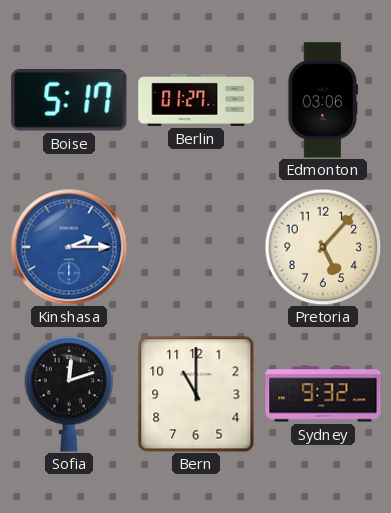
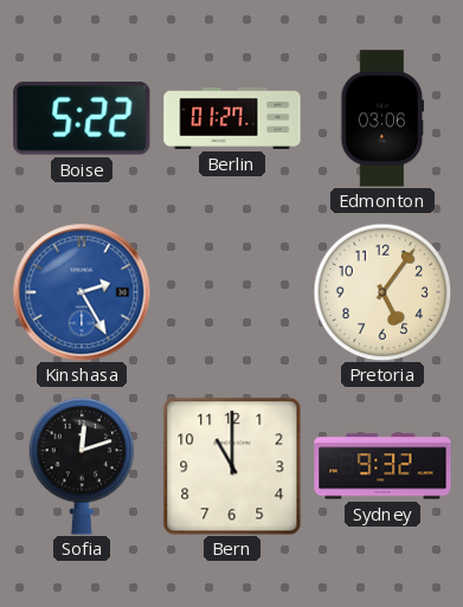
Boise: 5:17 -> 5:22 (82, 118)
Kinshasa: 2:15 -> 2:25 (82, 292)
Pretoria: 5:07 -> 5:06 (382, 292)
